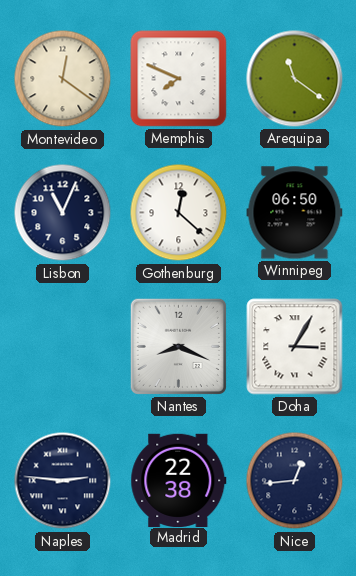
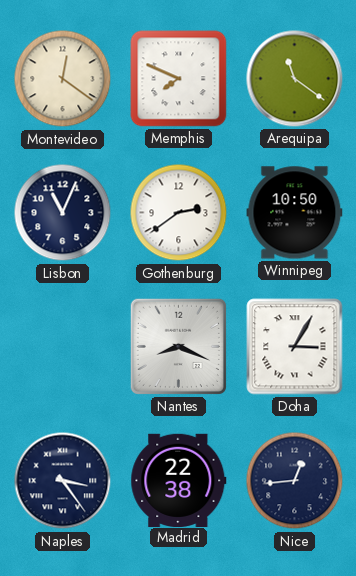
Gothenburg: 12:22 -> 2:39 (179, 213)
Winnipeg: 06:50 -> 10:50 (295, 213)
Naples: 2:46 -> 3:24 (63, 481)
